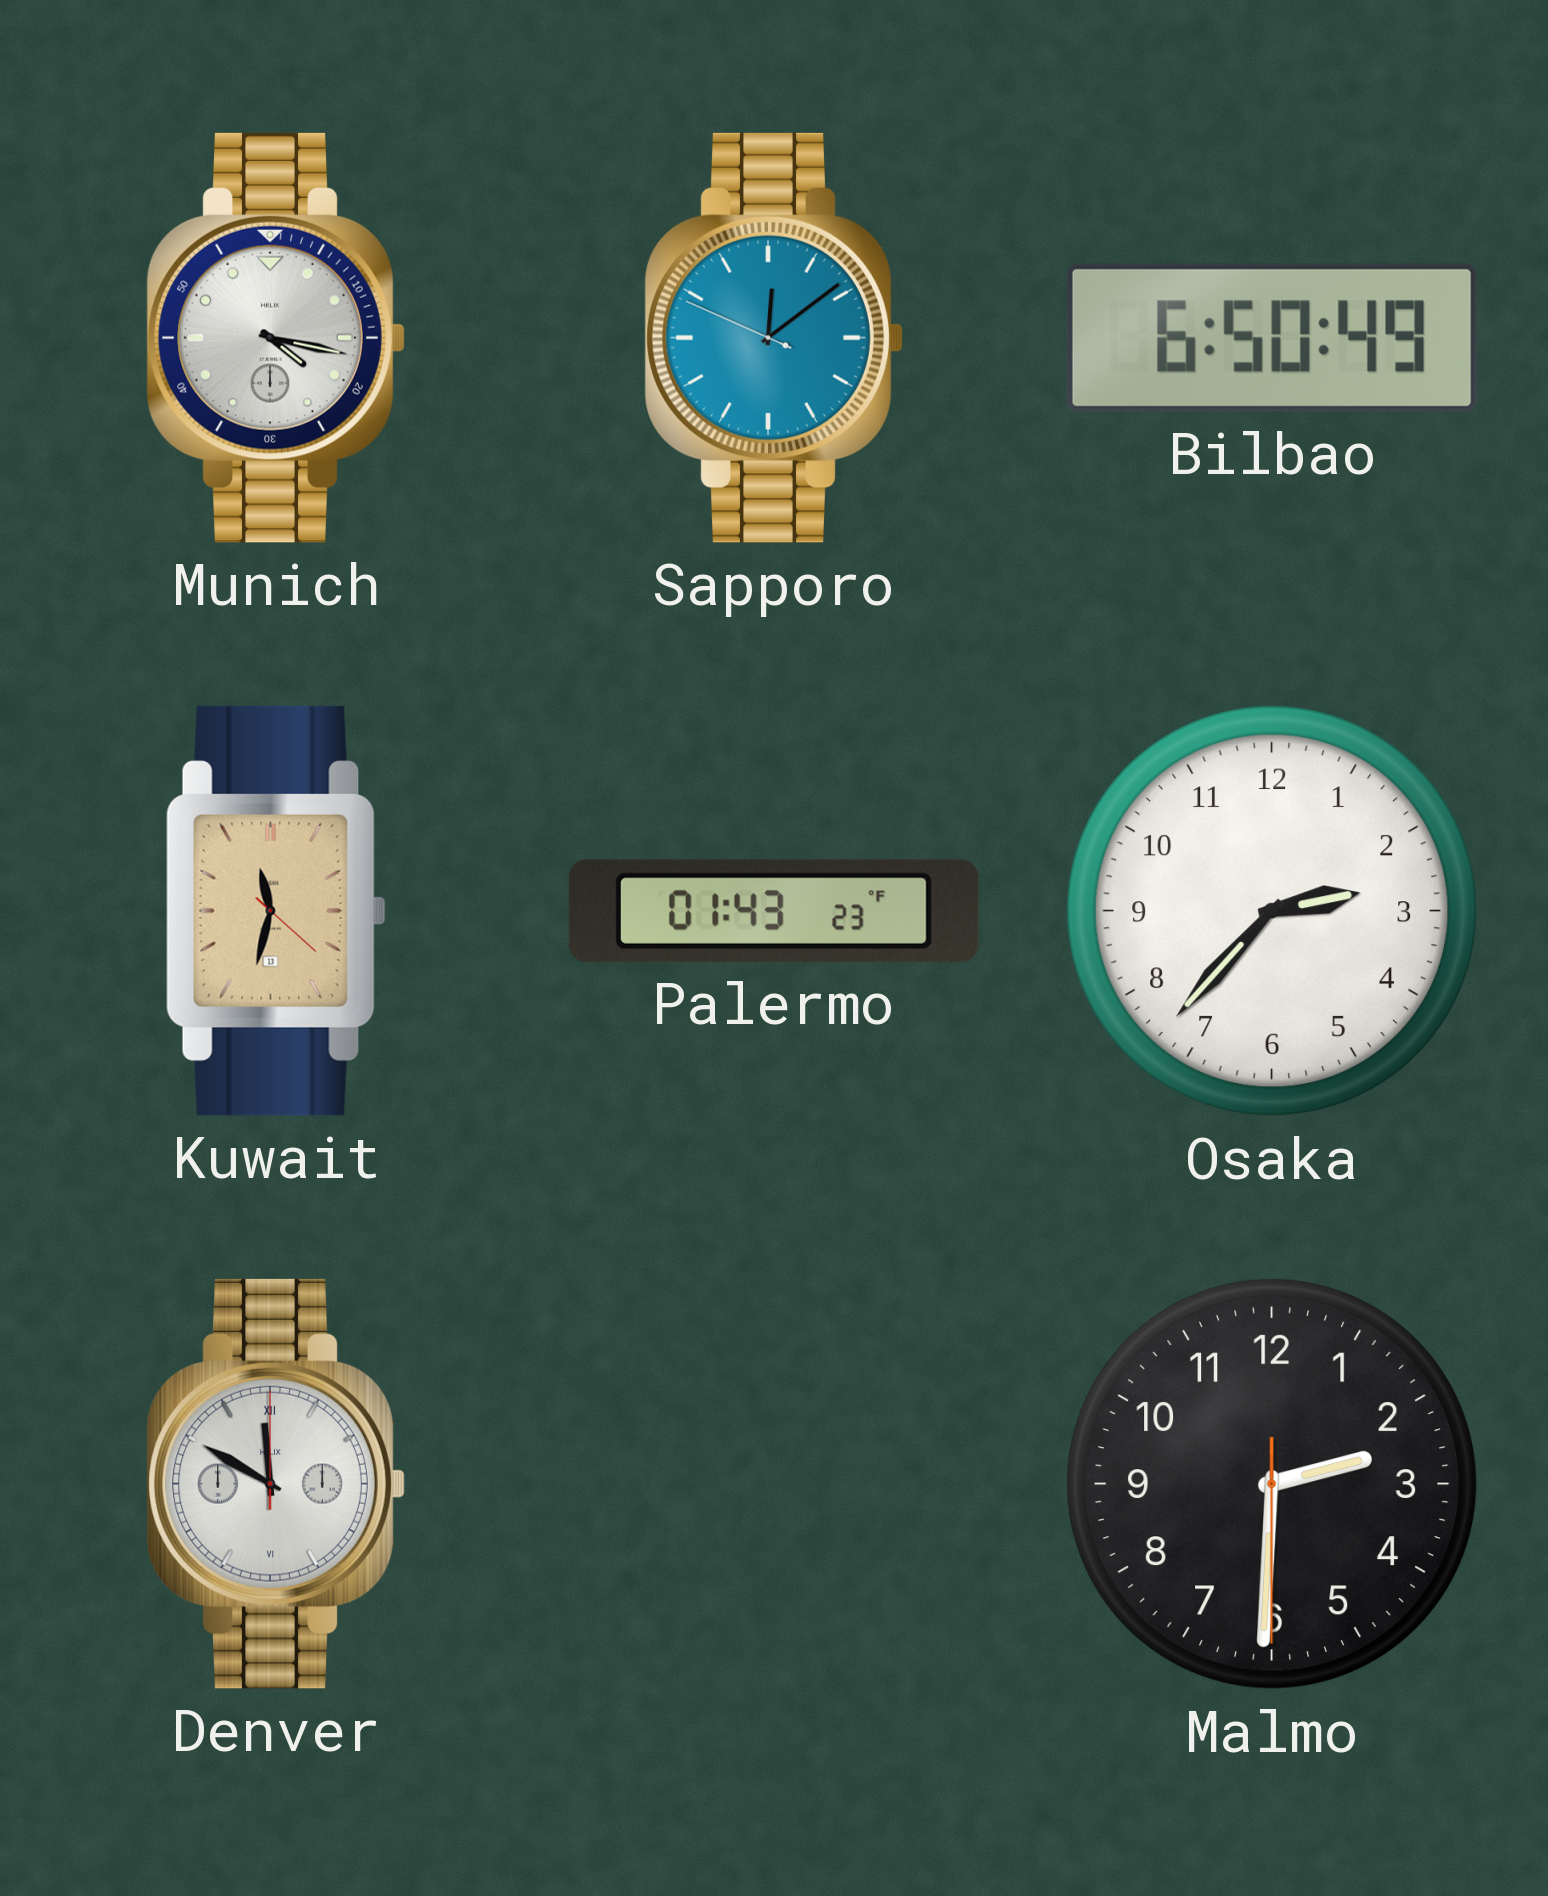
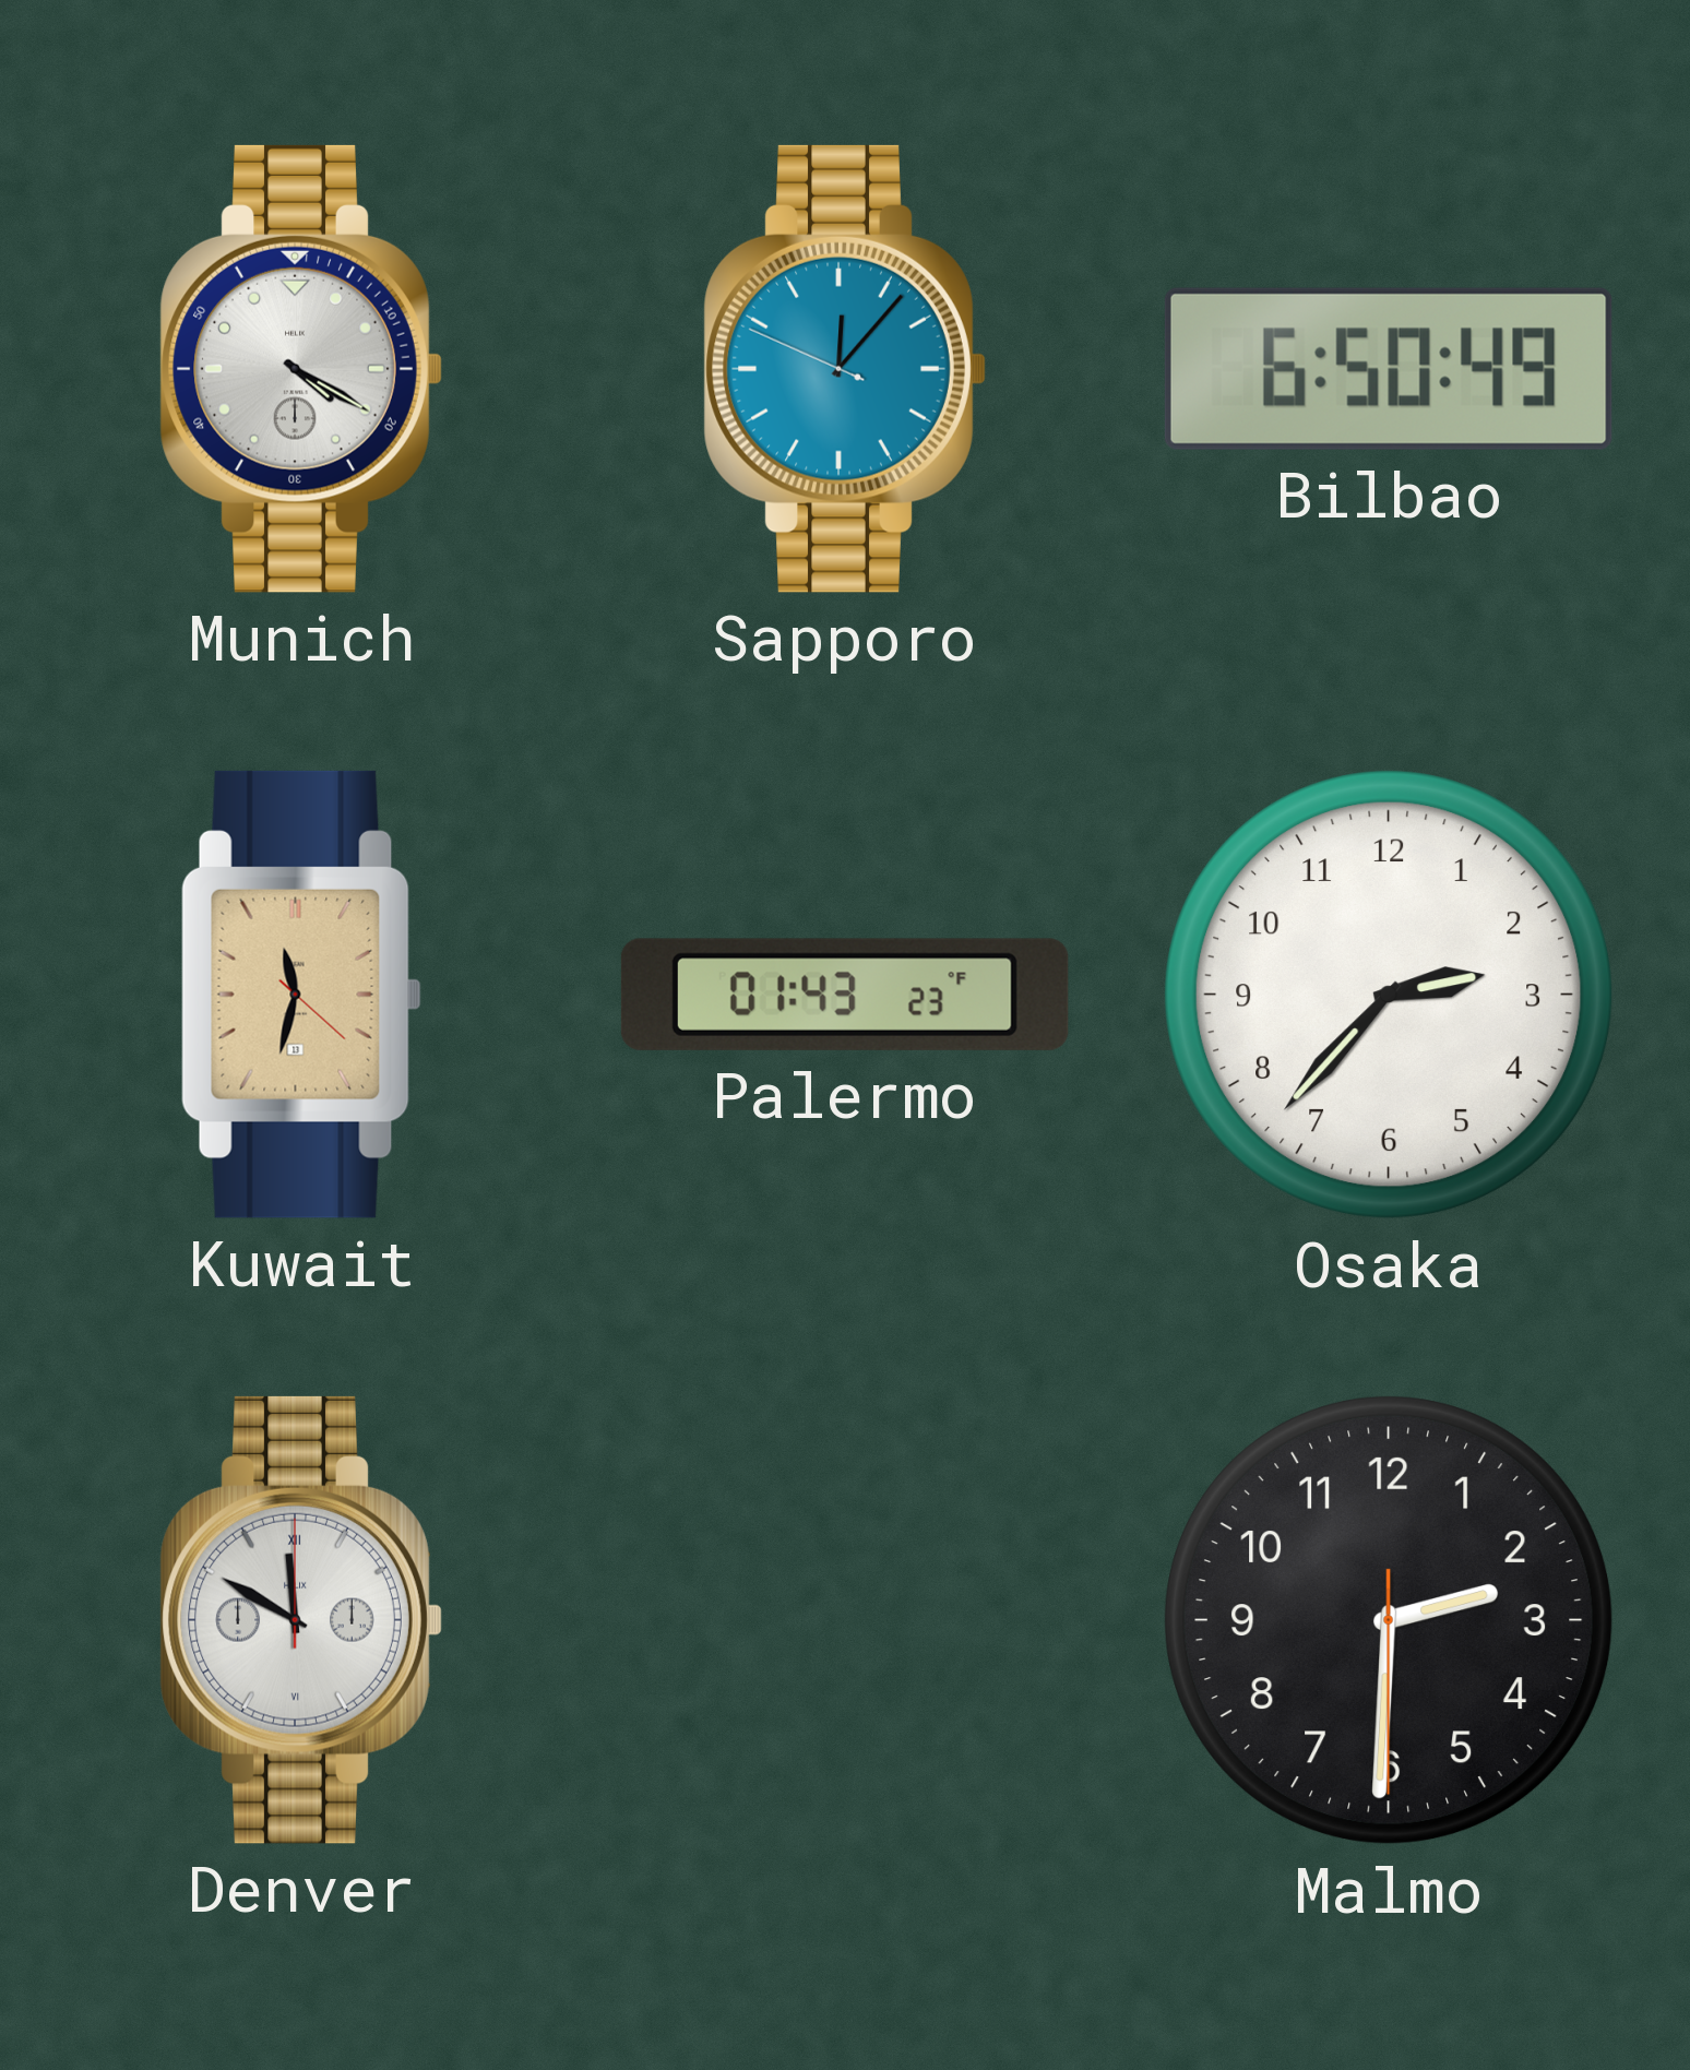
Munich: 4:17 -> 4:20 (301, 369)
Sapporo: 12:08 -> 12:06 (845, 369)
